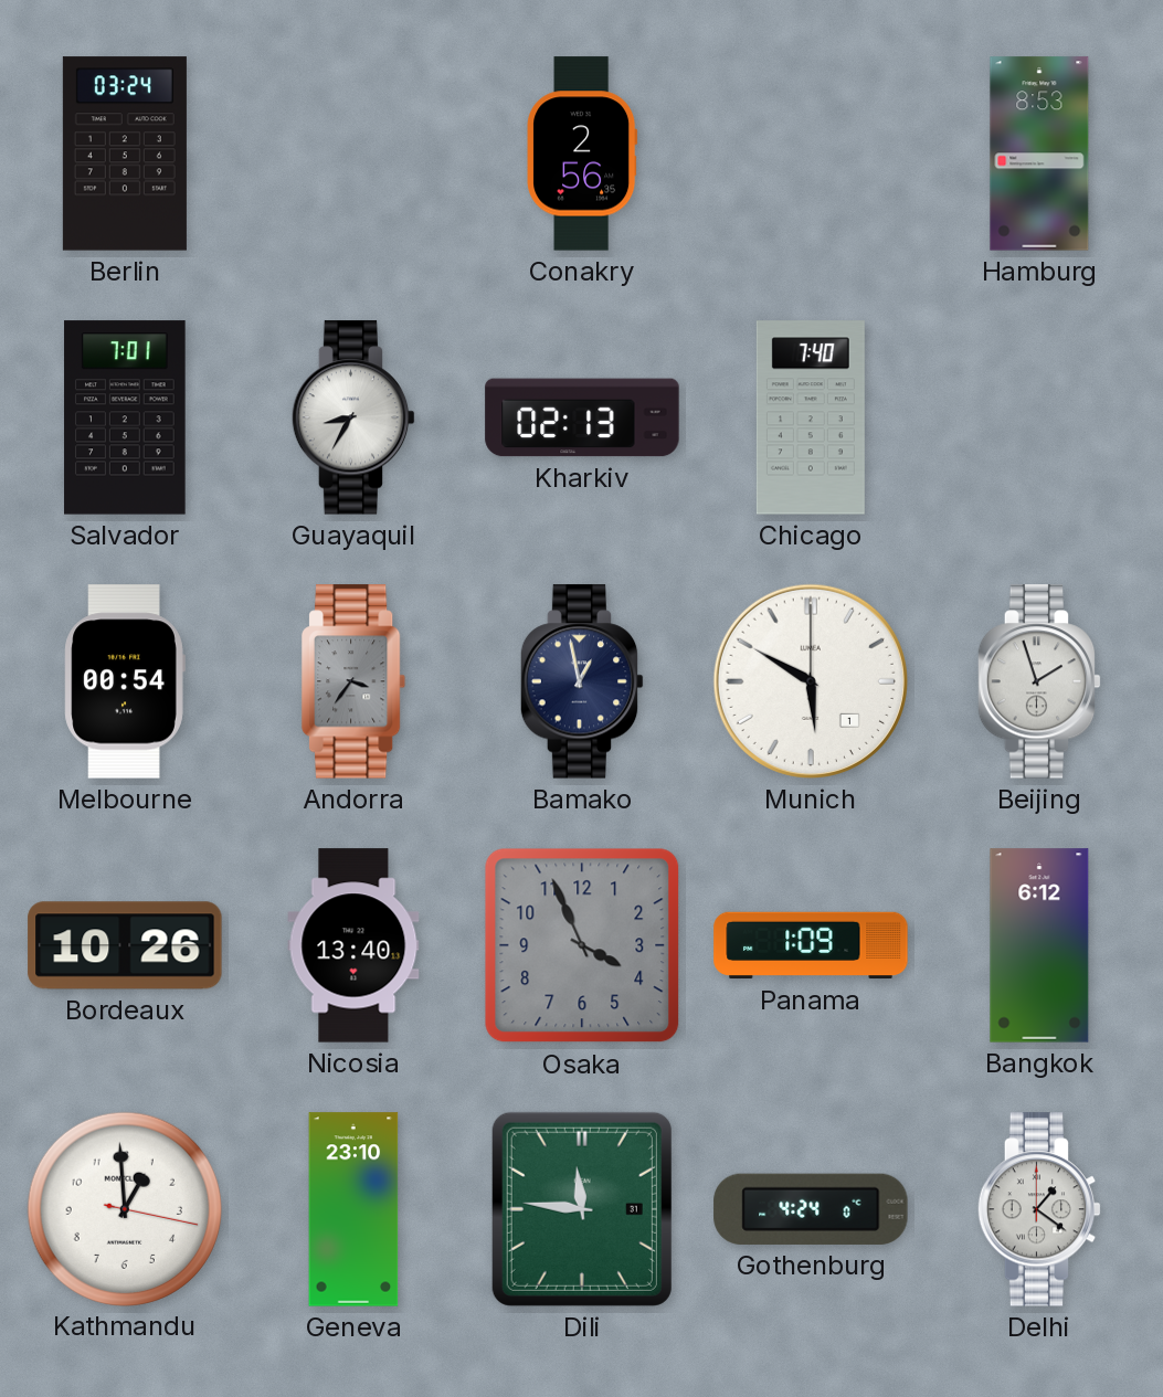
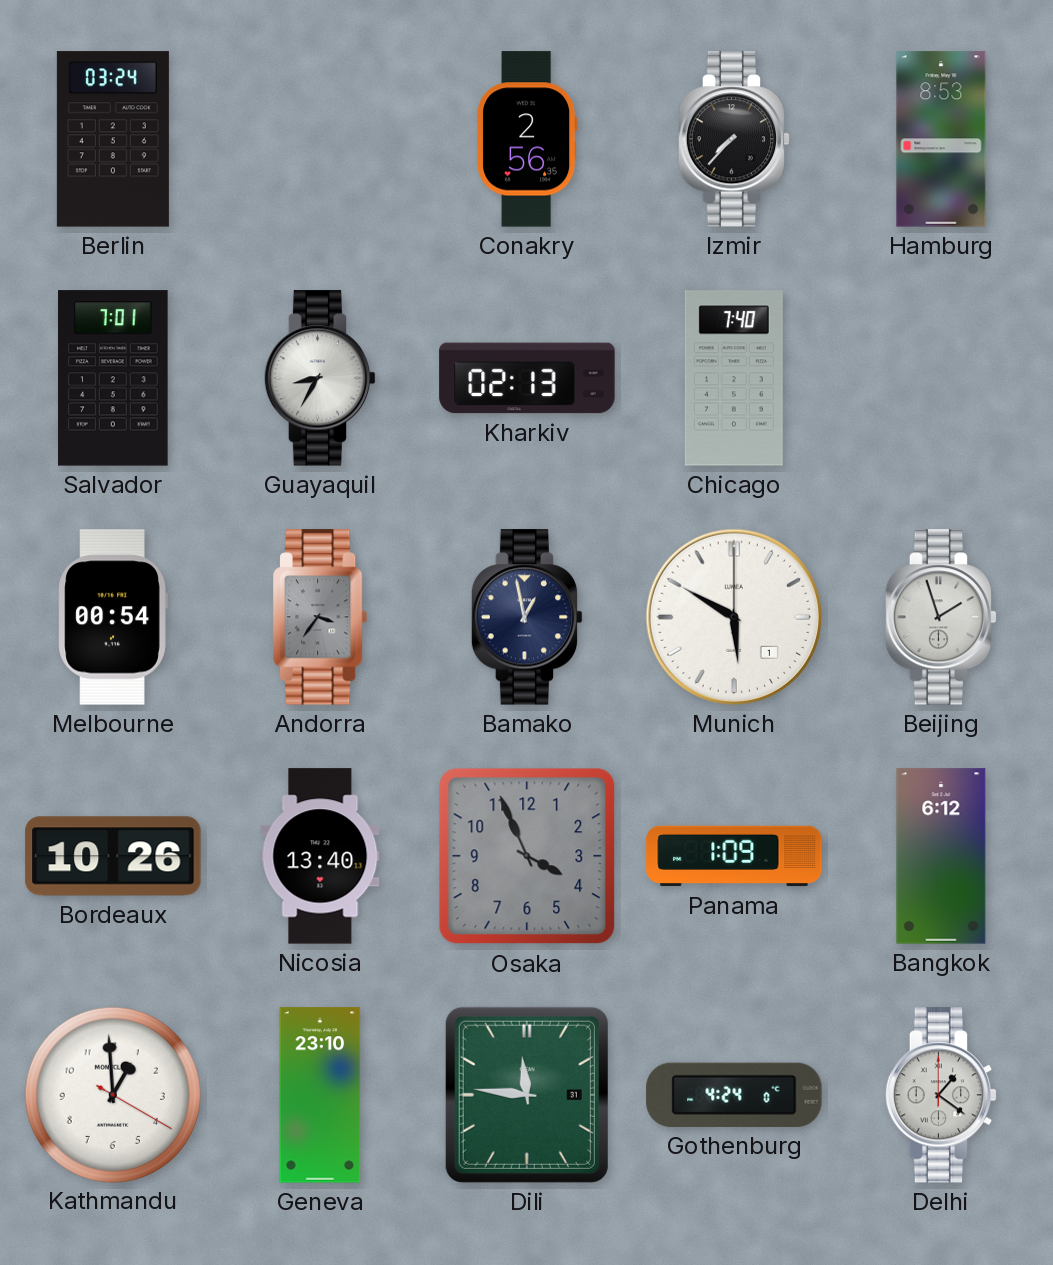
Izmir: none -> 7:37 (734, 139)
Kathmandu: 12:59:17 -> 12:59:20 (112, 1094)
